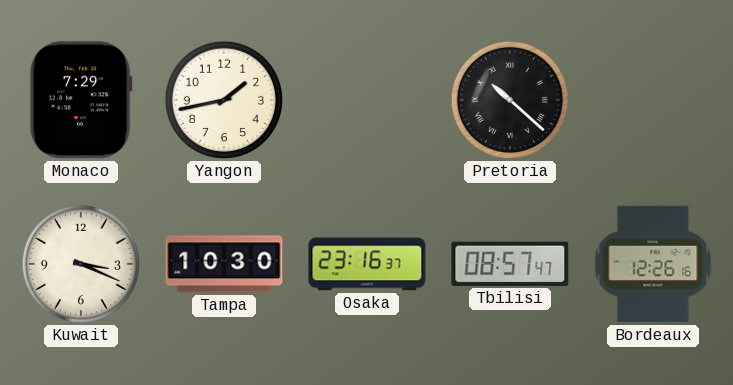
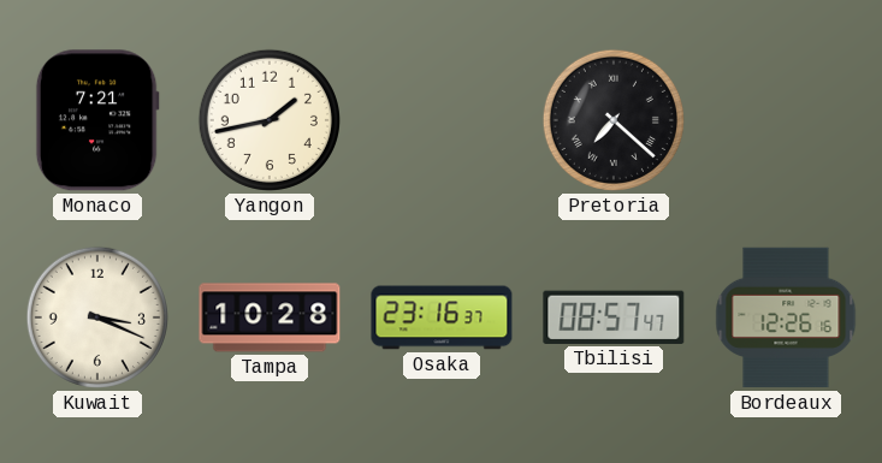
Monaco: 7:29 -> 7:21 (97, 120)
Pretoria: 10:22 -> 7:22 (614, 120)
Tampa: 10:30 -> 10:28 (270, 317)
